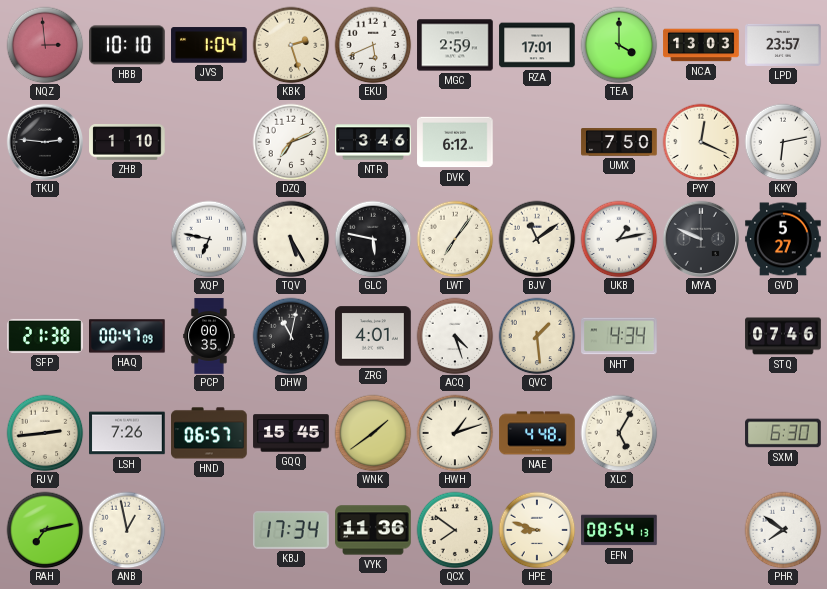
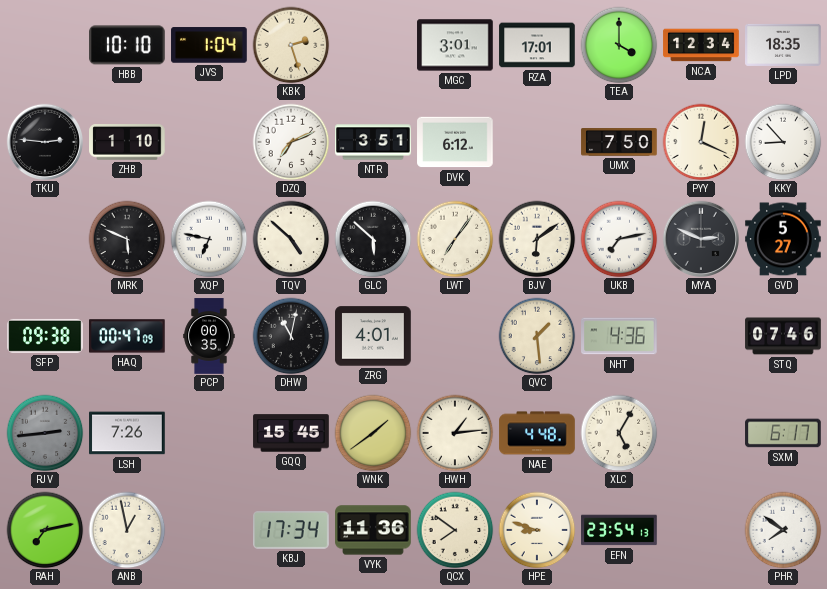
NQZ: 2:59 -> none (45, 45)
EKU: 5:41 -> none (373, 45)
MGC: 2:59 -> 3:01 (455, 45)
NCA: 13:03 -> 12:34 (701, 45)
LPD: 23:57 -> 18:35 (783, 45)
NTR: 3:46 -> 3:51 (373, 142)
KKY: 6:13 -> 8:53 (783, 142)
MRK: none -> 5:49 (127, 239)
TQV: 5:25 -> 4:52 (291, 239)
GLC: 5:47 -> 5:52 (373, 239)
BJV: 11:09 -> 6:09 (537, 239)
UKB: 1:13 -> 7:13 (619, 239)
MYA: 9:49 -> 2:49 (700, 238)
SFP: 21:38 -> 09:38 (45, 336)
ACQ: 4:27 -> none (455, 336)
NHT: 4:34 -> 4:36 (619, 336)
RJV dial: cream -> grey (45, 433)
HND: 06:57 -> none (209, 433)
HWH: 1:12 -> 1:14 (455, 433)
SXM: 6:30 -> 6:17 (783, 433)
EFN: 08:54 -> 23:54 (619, 530)
